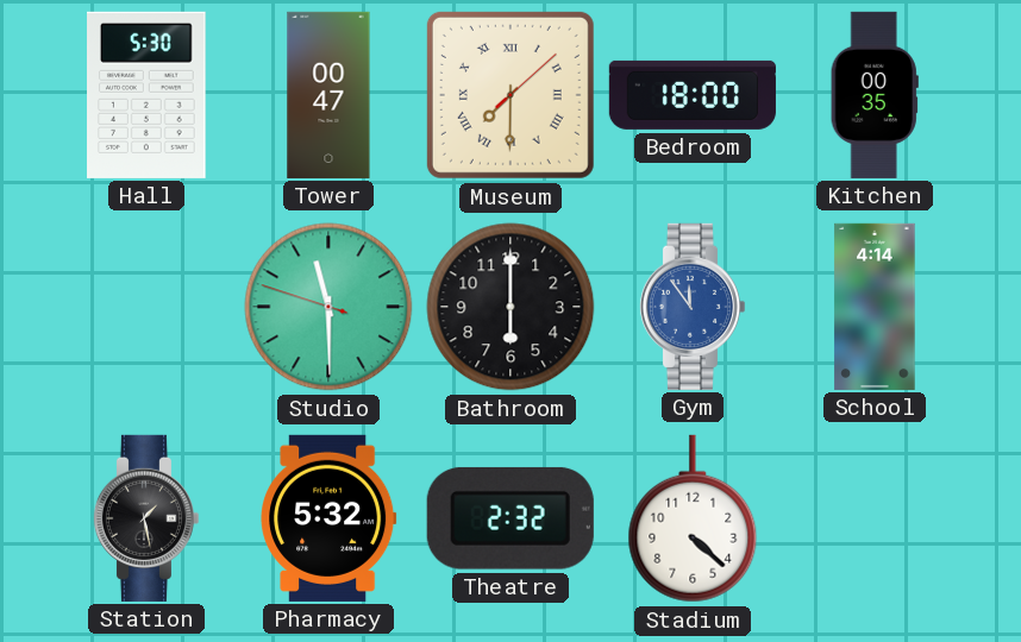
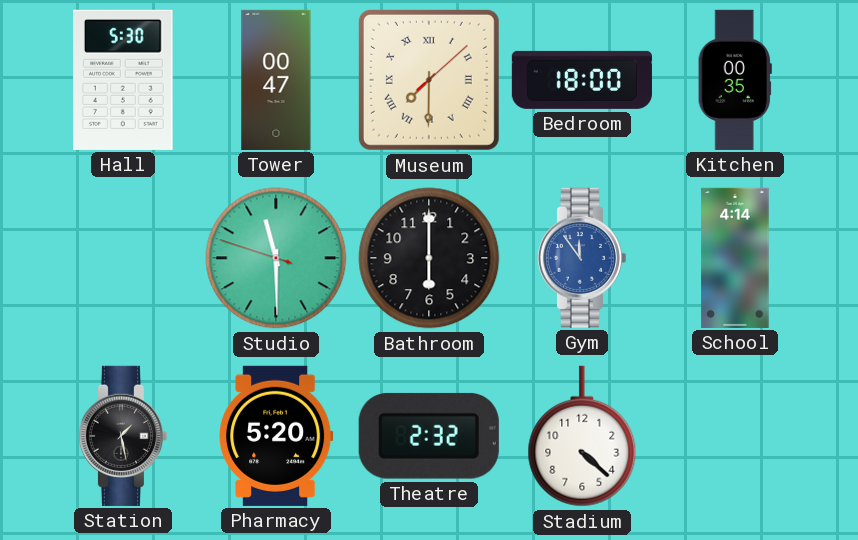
Pharmacy: 5:32 -> 5:20 (276, 436)
